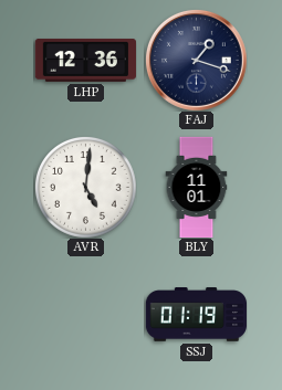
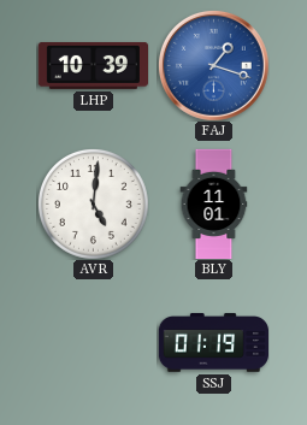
LHP: 12:36 -> 10:39 (93, 65)
FAJ dial: navy -> blue (213, 65)
